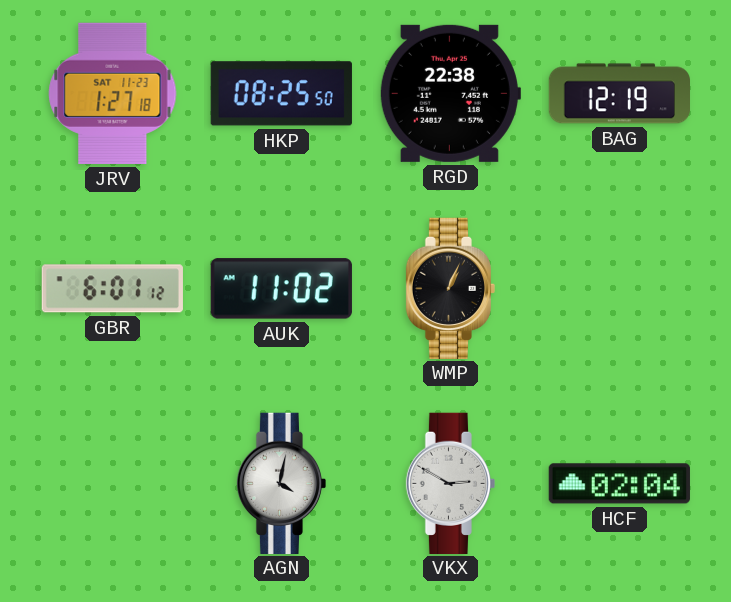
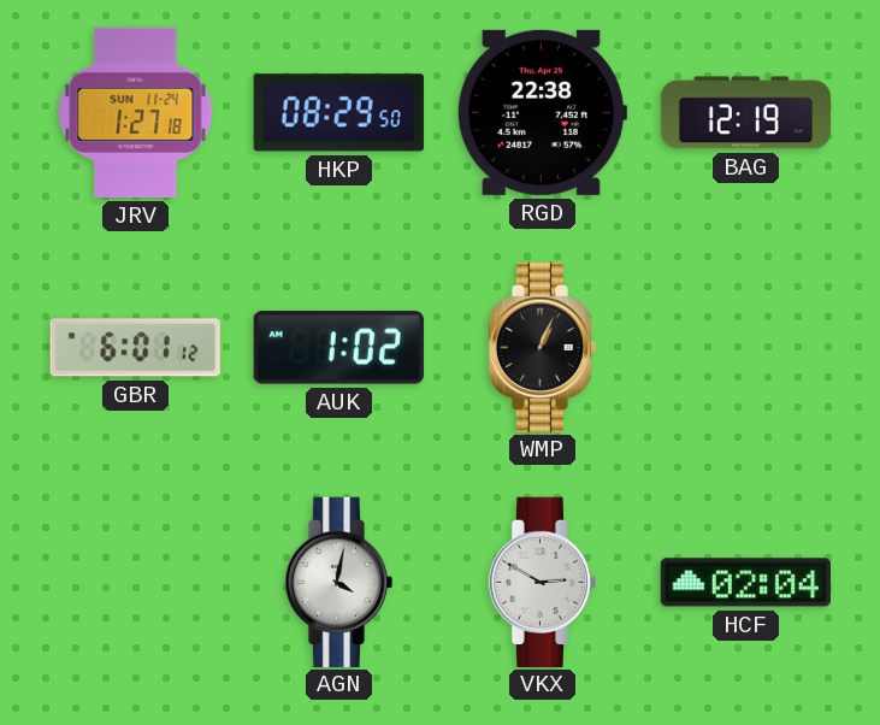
JRV date: SAT 11-23 -> SUN 11-24 (136, 112)
HKP: 08:25 -> 08:29 (338, 113)
AUK: 11:02 -> 1:02 (338, 348)
